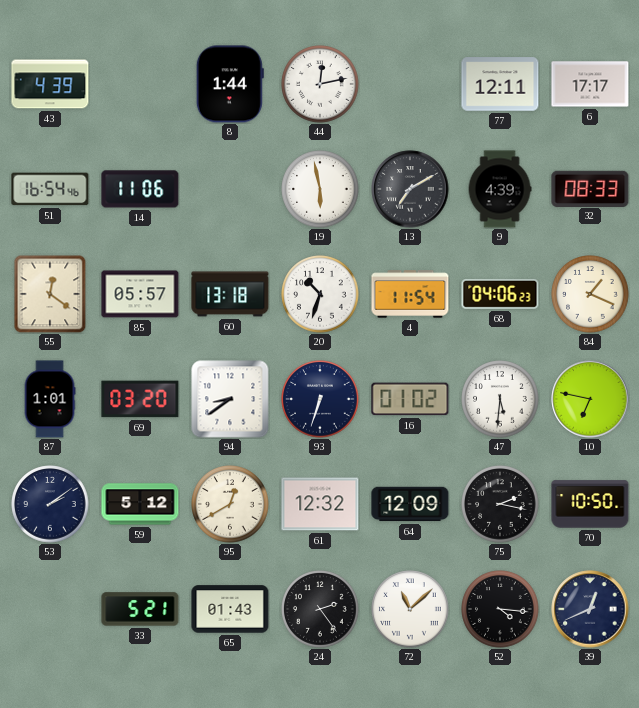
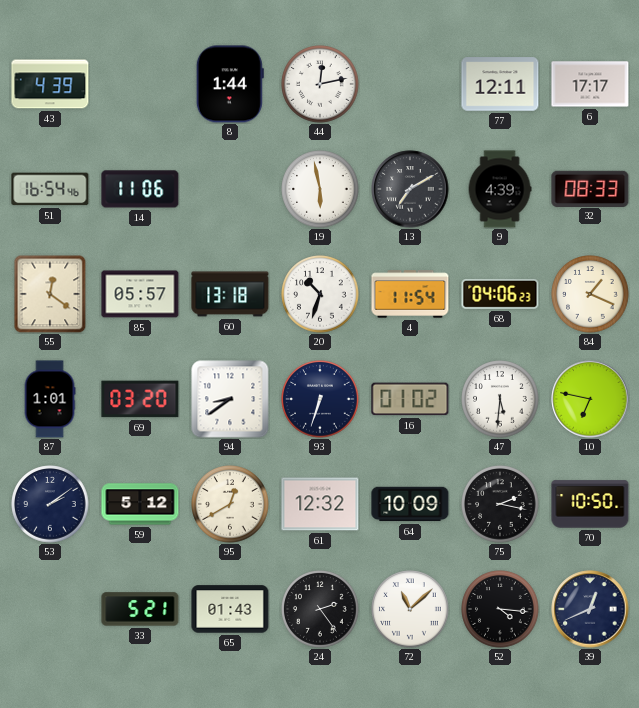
64: 12:09 -> 10:09 (410, 504)
